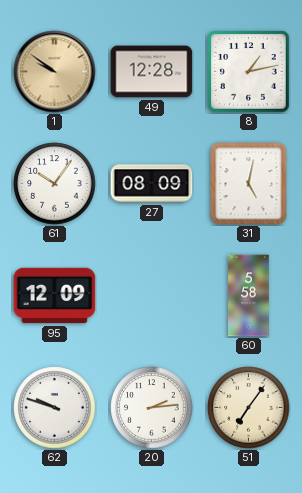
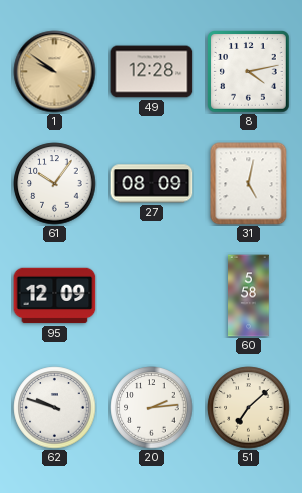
8: 1:13 -> 4:13 (249, 72)
51: 7:06 -> 7:08 (249, 408)
